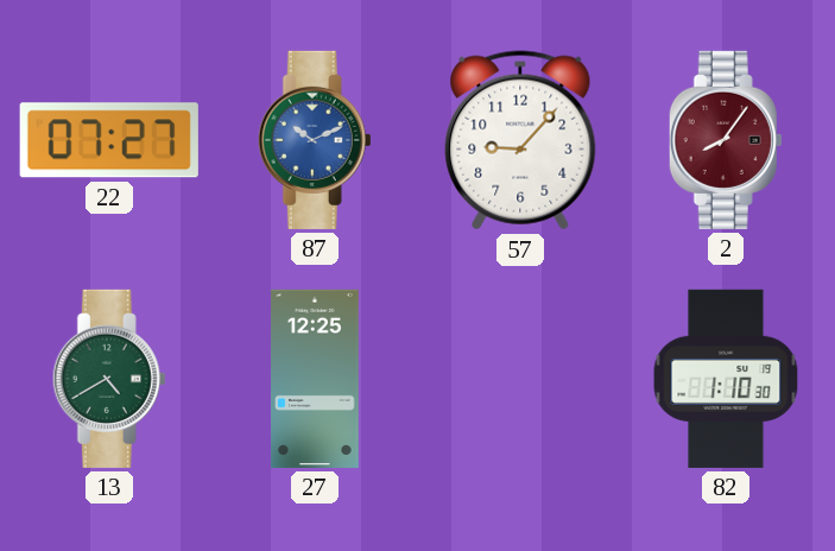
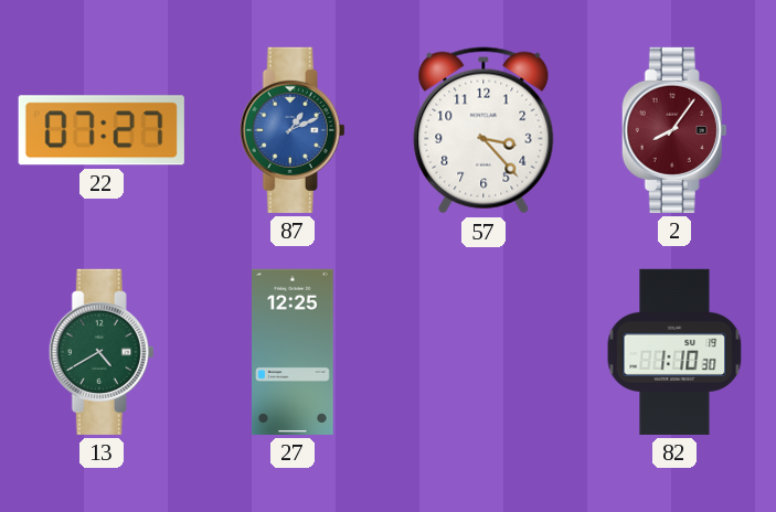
87: 10:11 -> 1:11 (293, 130)
57: 9:07 -> 3:23 (483, 130)
